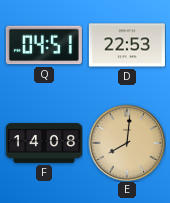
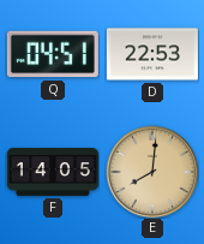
F: 14:08 -> 14:05 (53, 172)
